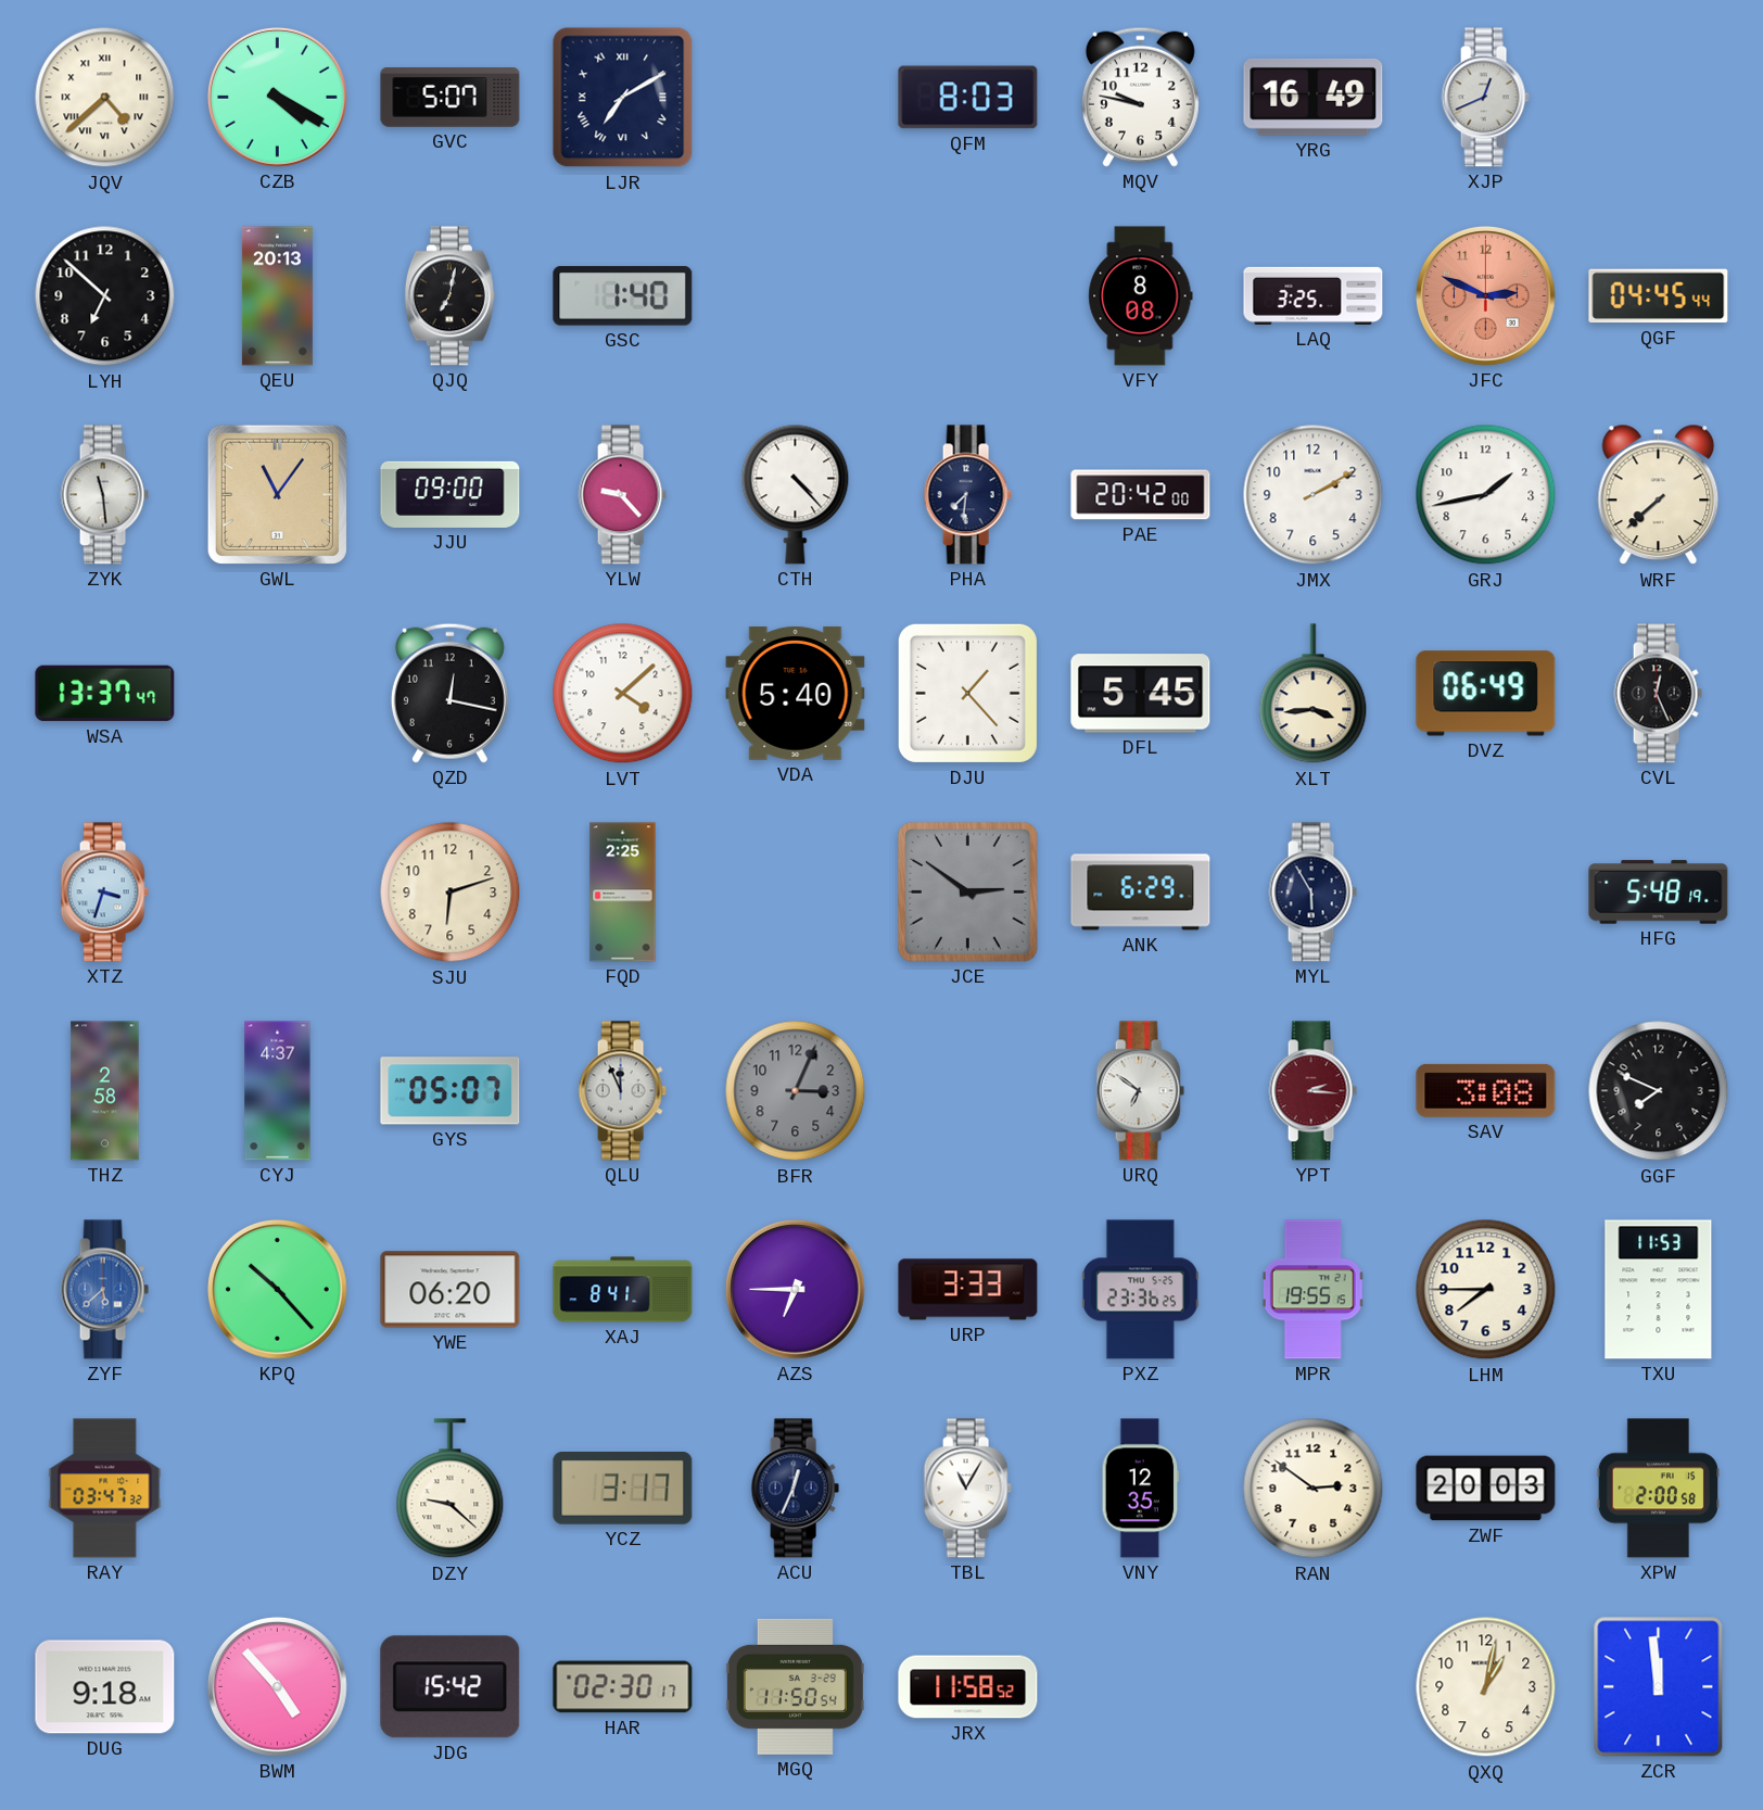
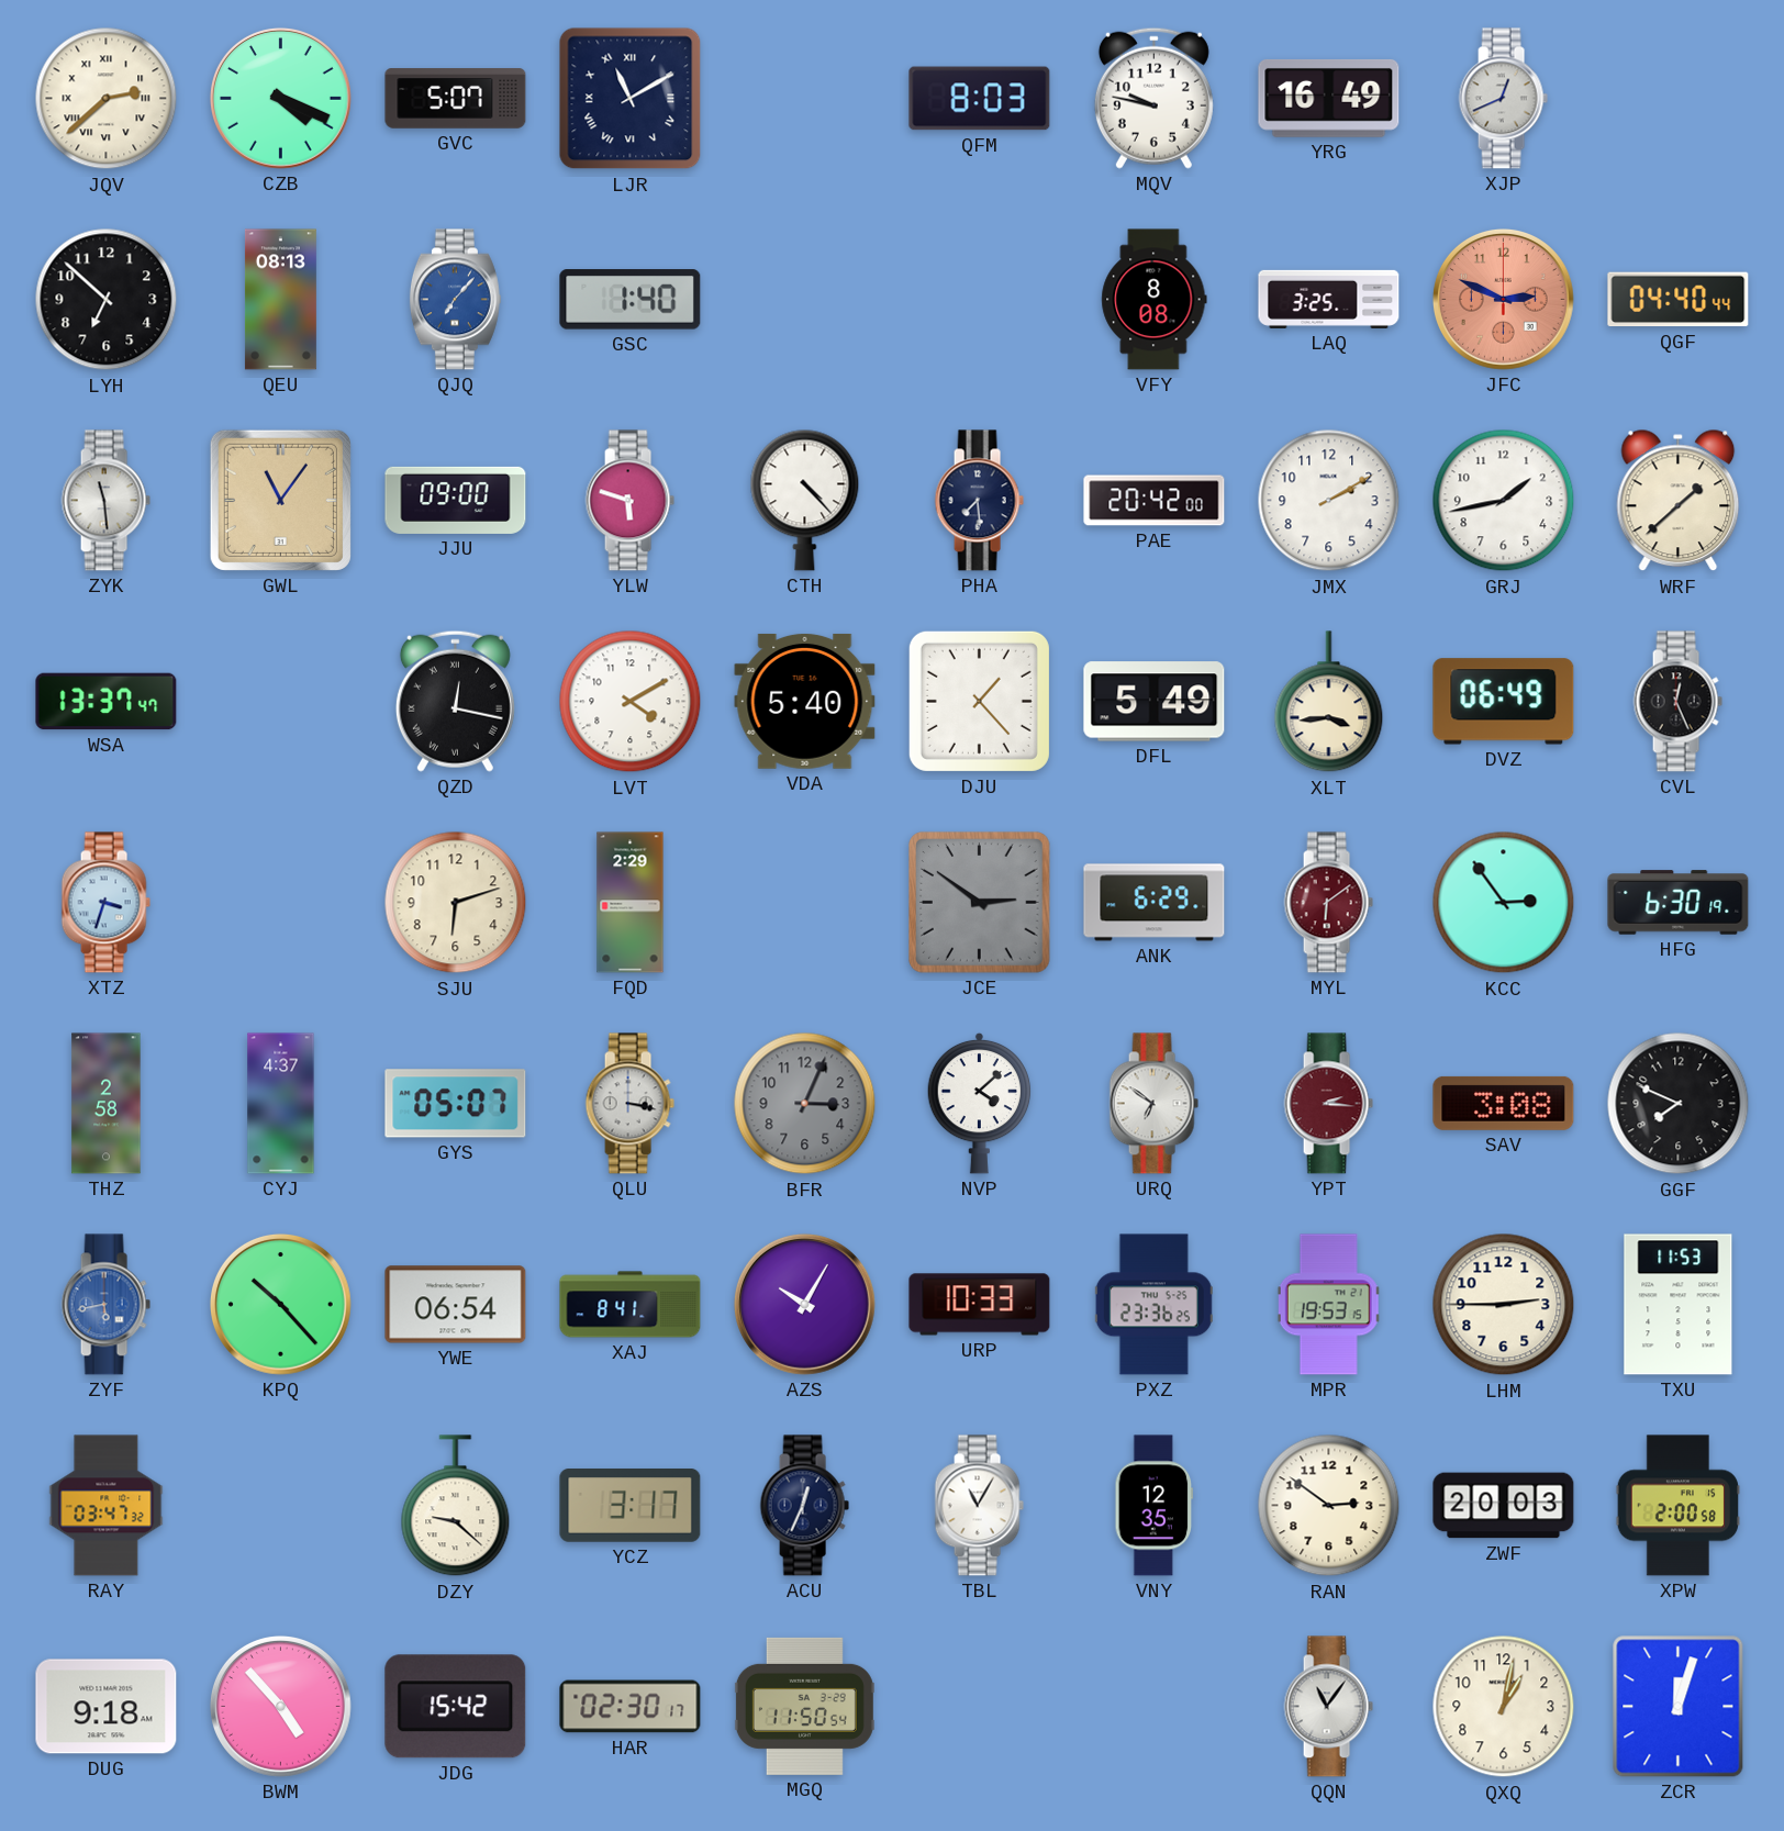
JQV: 4:38 -> 2:38 (107, 99)
CZB: 4:20 -> 4:19 (280, 98)
LJR: 7:10 -> 11:10 (631, 99)
QEU: 20:13 -> 08:13 (280, 300)
QJQ: 7:02 -> 7:07 (455, 300)
QJQ dial: black -> blue (455, 300)
QGF: 04:45 -> 04:40 (1679, 300)
YLW: 9:23 -> 5:48 (629, 501)
PHA: 7:31 -> 7:29 (979, 501)
WRF: 7:38 -> 1:38 (1679, 501)
QZD numerals: Arabic -> Roman (455, 701)
LVT: 4:08 -> 4:10 (631, 702)
DFL: 5:45 -> 5:49 (1155, 702)
FQD: 2:25 -> 2:29 (631, 903)
MYL: 5:55 -> 6:09 (1328, 903)
MYL dial: navy -> burgundy (1328, 903)
KCC: none -> 2:54 (1504, 903)
HFG: 5:48 -> 6:30 (1679, 903)
QLU: 11:56 -> 3:17 (629, 1104)
NVP: none -> 4:08 (980, 1103)
ZYF: 5:38 -> 5:43 (105, 1305)
YWE: 06:20 -> 06:54 (456, 1305)
AZS: 6:45 -> 10:05 (804, 1304)
URP: 3:33 -> 10:33 (980, 1305)
MPR: 19:55 -> 19:53 (1329, 1305)
LHM: 7:45 -> 2:45 (1504, 1305)
JRX: 11:58 -> none (968, 1687)
QQN: none -> 11:06 (1328, 1707)
ZCR: 11:59 -> 12:03 (1679, 1707)
